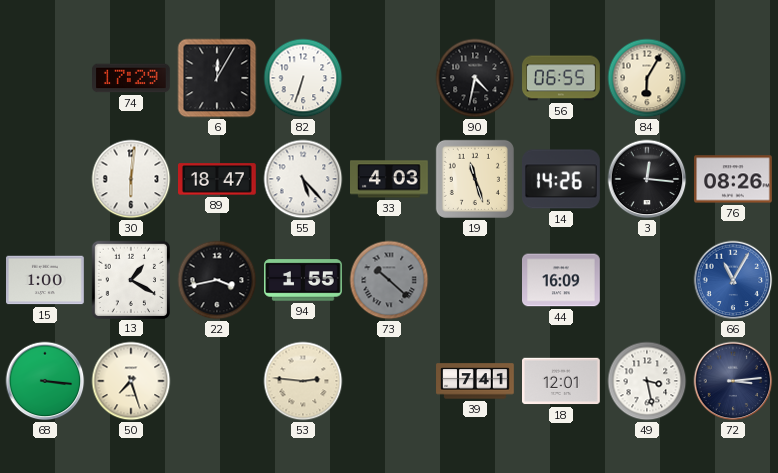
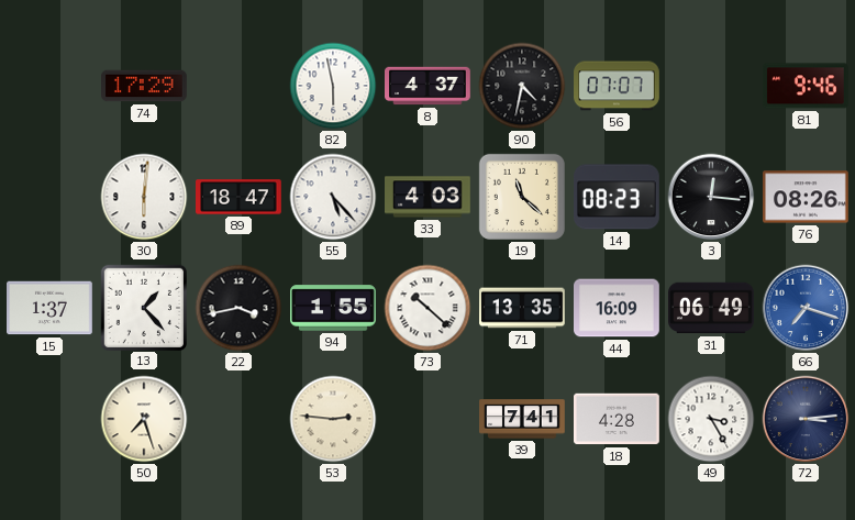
6: 12:05 -> none (217, 78)
82: 6:33 -> 5:58 (333, 86)
8: none -> 4:37 (429, 86)
56: 06:55 -> 07:07 (617, 86)
84: 6:05 -> none (647, 78)
81: none -> 9:46 (806, 86)
19: 11:27 -> 11:22 (522, 197)
14: 14:26 -> 08:23 (618, 197)
15: 1:00 -> 1:37 (51, 308)
13: 1:20 -> 1:23 (143, 307)
73 dial: grey -> white (427, 308)
71: none -> 13:35 (522, 308)
31: none -> 06:49 (712, 308)
66: 11:05 -> 7:18 (806, 308)
68: 3:16 -> none (45, 381)
18: 12:01 -> 4:28 (618, 419)
49: 3:28 -> 3:25 (711, 419)
